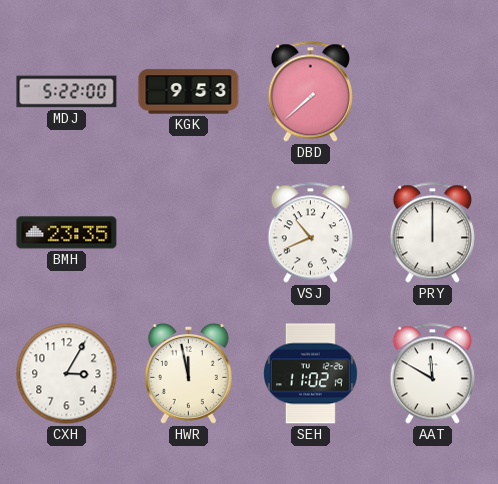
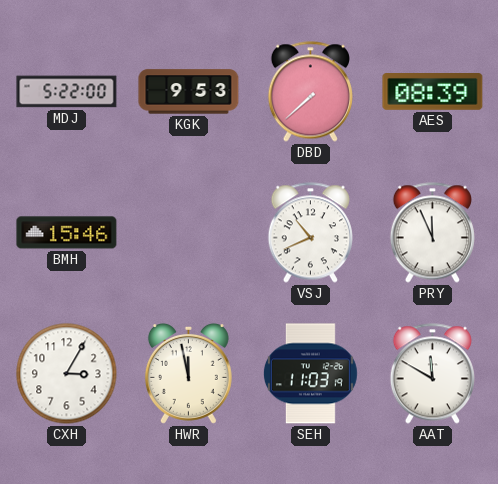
AES: none -> 08:39 (433, 92)
BMH: 23:35 -> 15:46 (67, 233)
PRY: 12:00 -> 11:56 (432, 233)
SEH: 11:02 -> 11:03 (310, 374)
